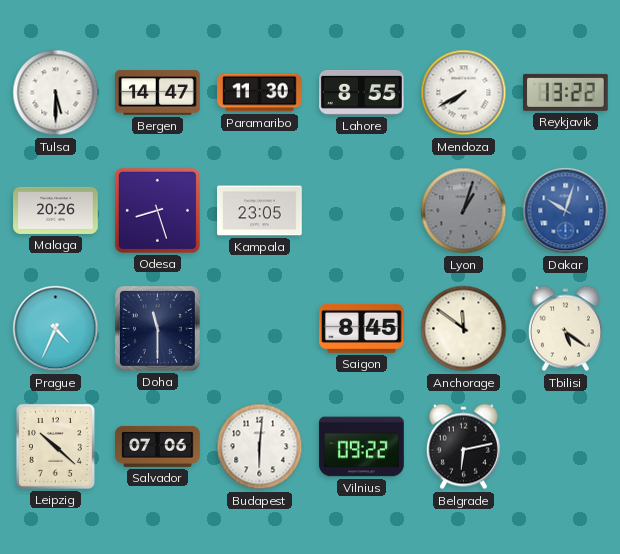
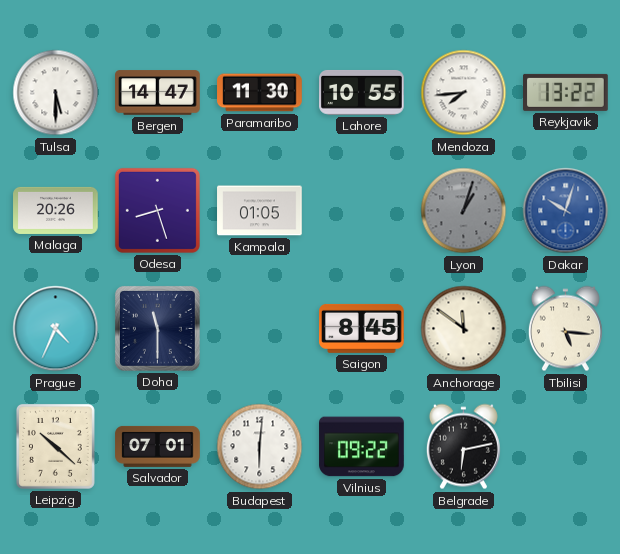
Lahore: 8:55 -> 10:55 (362, 92)
Mendoza: 7:40 -> 7:44 (464, 93)
Kampala: 23:05 -> 01:05 (260, 211)
Tbilisi: 5:21 -> 5:16 (565, 329)
Salvador: 07:06 -> 07:01 (158, 446)
